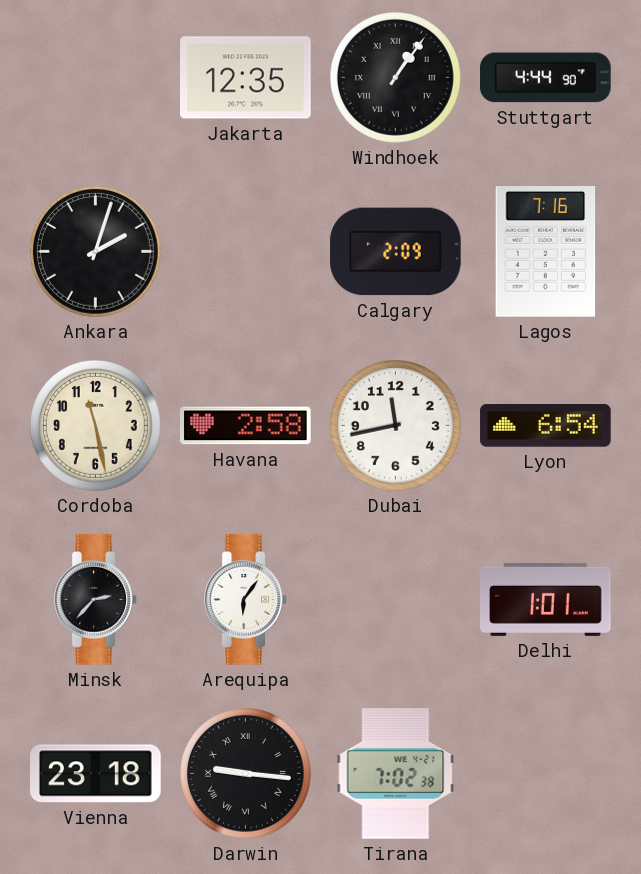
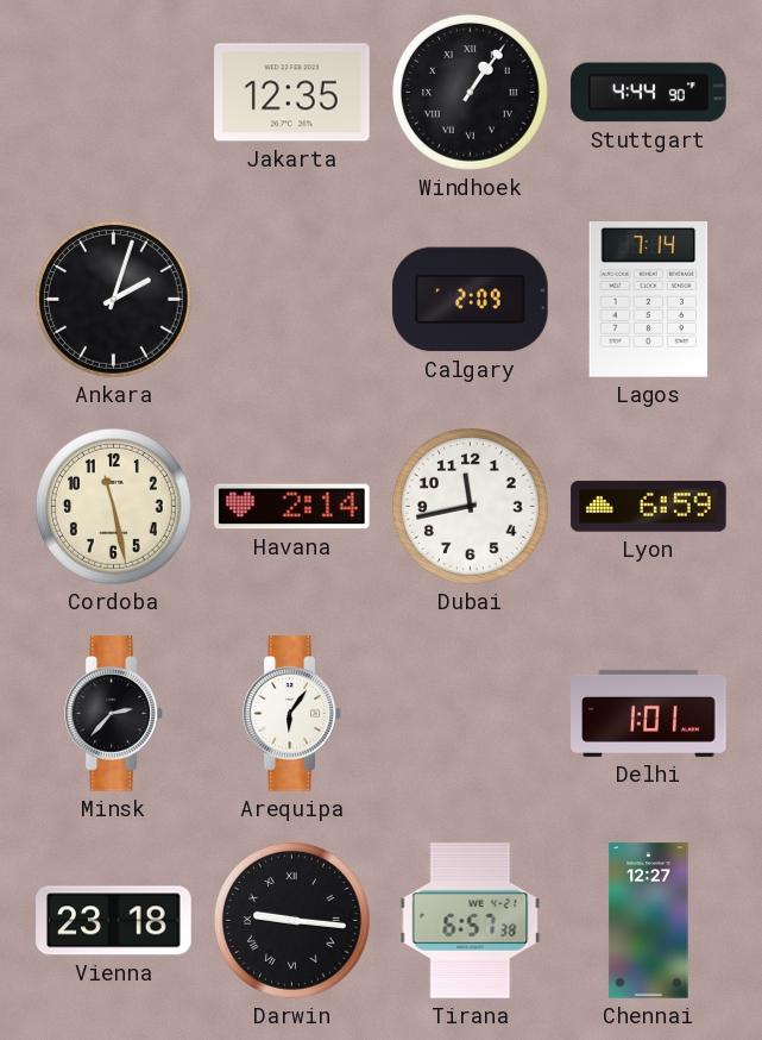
Lagos: 7:16 -> 7:14 (649, 300)
Havana: 2:58 -> 2:14 (292, 507)
Lyon: 6:54 -> 6:59 (649, 507)
Tirana: 7:02 -> 6:57 (471, 921)
Chennai: none -> 12:27 (649, 921)
